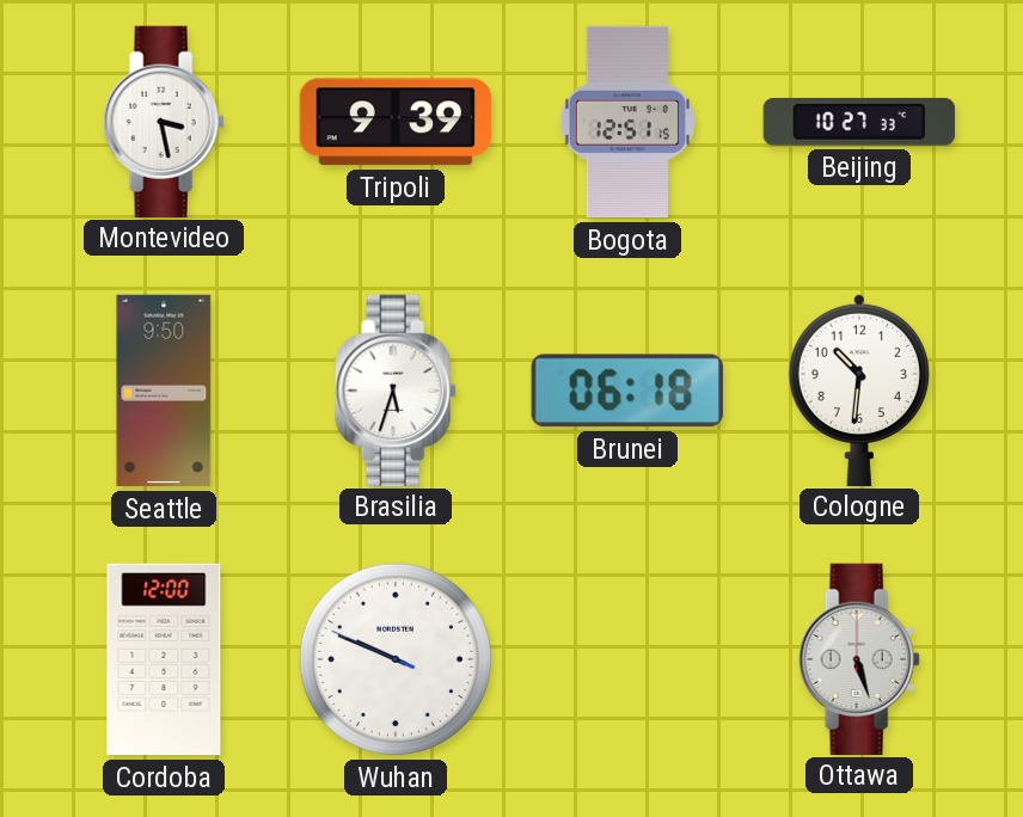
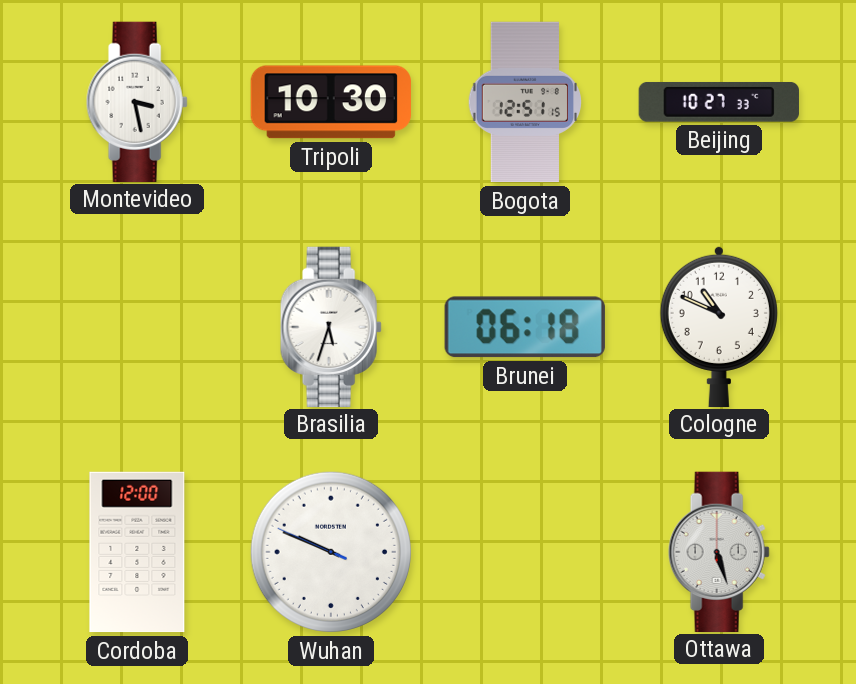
Tripoli: 9:39 -> 10:30 (331, 102)
Seattle: 9:50 -> none (164, 391)
Cologne: 10:31 -> 10:49 (719, 326)
